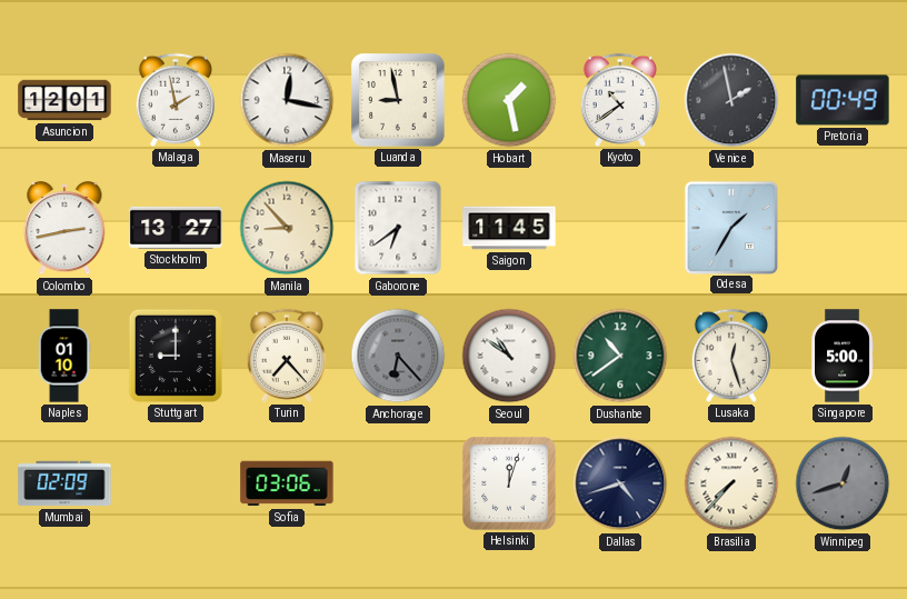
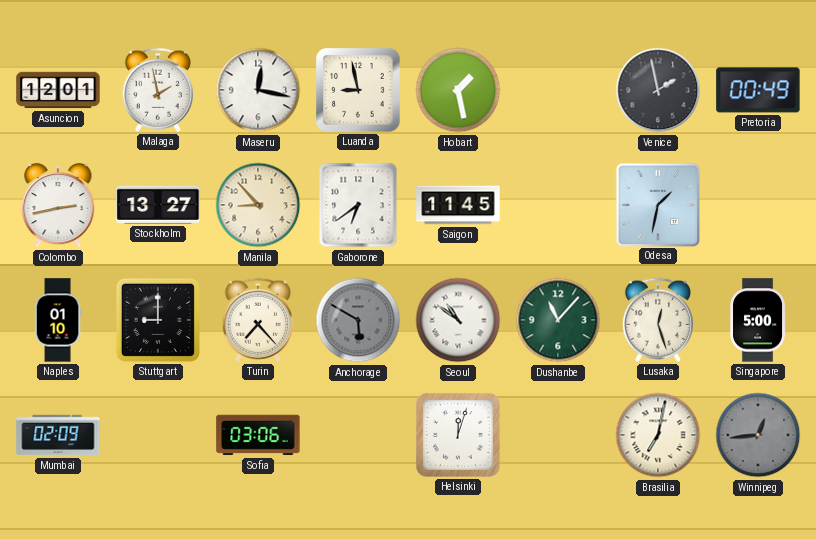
Kyoto: 10:39 -> none (619, 100)
Odesa: 1:35 -> 1:32 (657, 204)
Anchorage: 6:23 -> 5:50 (358, 320)
Dushanbe: 10:39 -> 11:07 (558, 320)
Dallas: 4:42 -> none (620, 483)
Brasilia: 7:37 -> 7:02 (658, 435)
Winnipeg: 12:42 -> 12:44 (758, 435)
